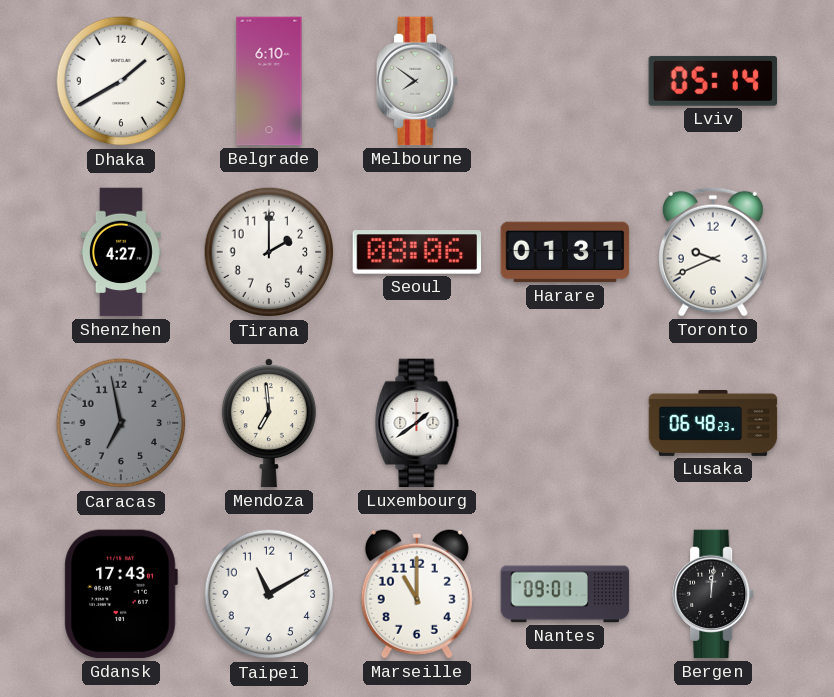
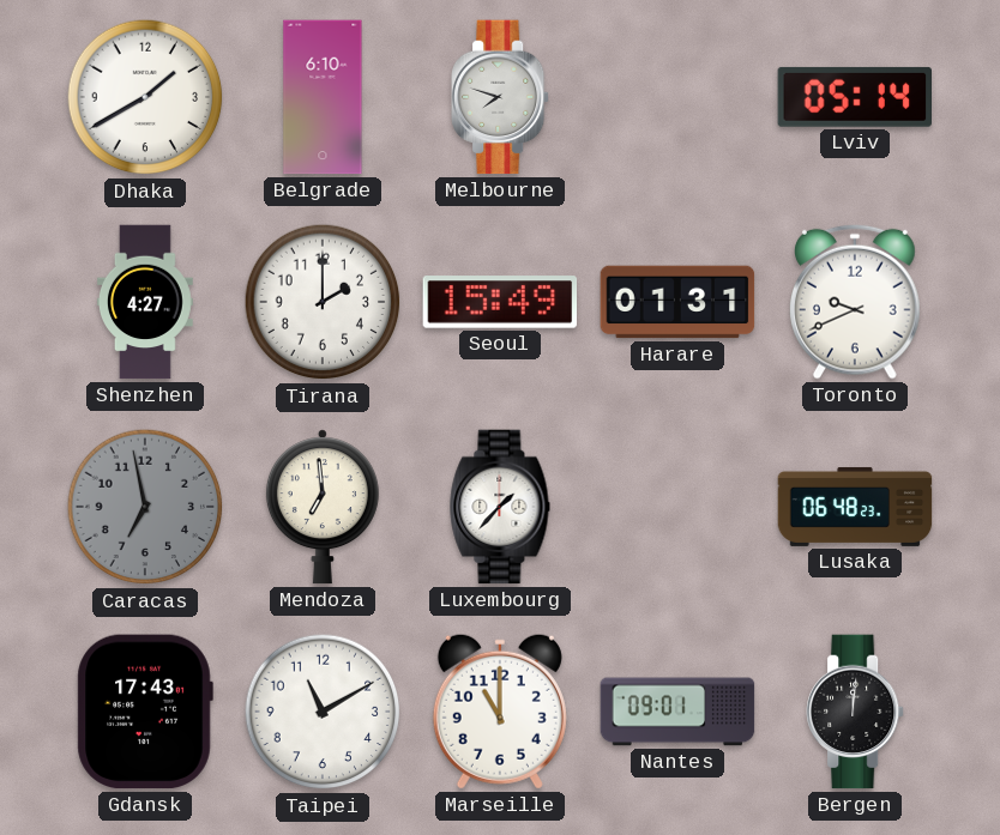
Melbourne: 7:51 -> 7:48 (501, 97)
Seoul: 08:06 -> 15:49 (500, 302)
Luxembourg: 1:39 -> 1:37 (500, 507)
